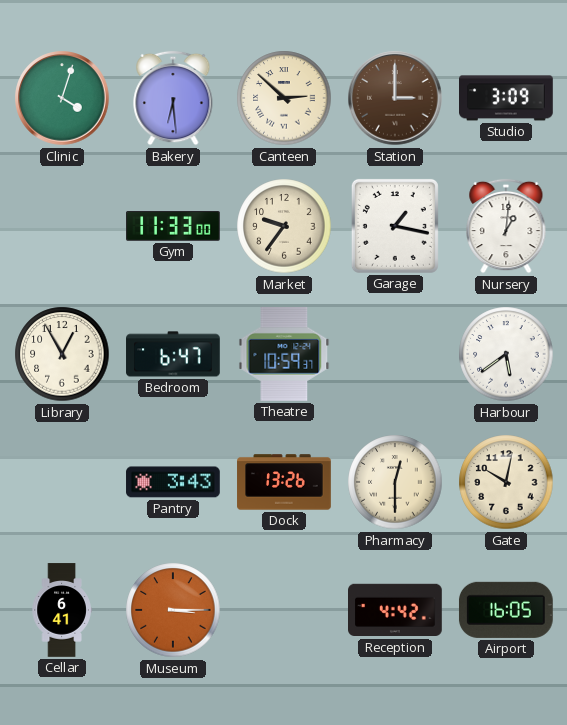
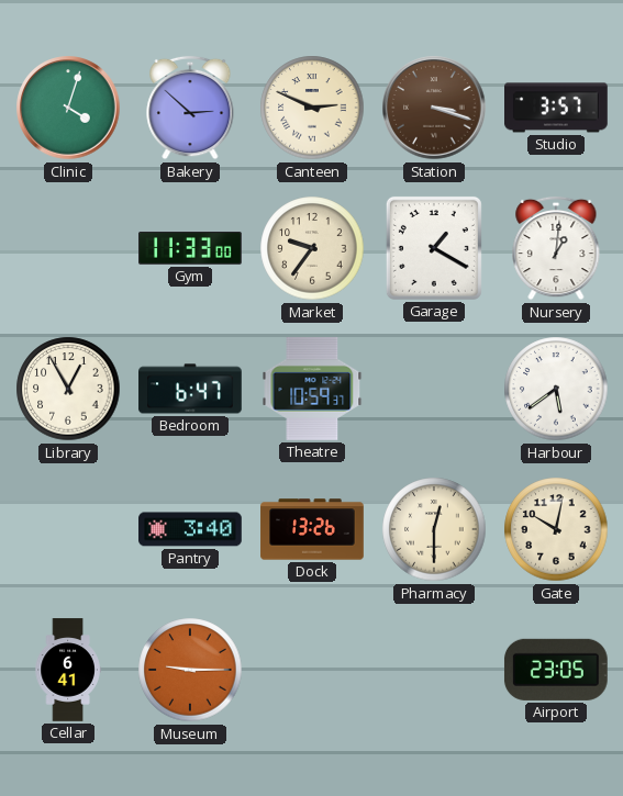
Bakery: 6:29 -> 2:52 (190, 108)
Canteen: 2:52 -> 2:49 (312, 108)
Station: 3:00 -> 3:18 (434, 108)
Studio: 3:09 -> 3:57 (557, 108)
Garage: 1:17 -> 1:20 (434, 248)
Pantry: 3:43 -> 3:40 (190, 529)
Museum: 3:15 -> 9:15 (190, 670)
Reception: 4:42 -> none (395, 610)
Airport: 16:05 -> 23:05 (556, 670)
